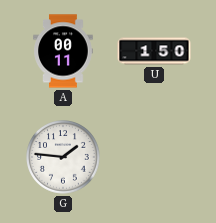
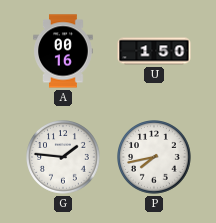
A: 00:11 -> 00:16 (63, 51)
P: none -> 7:43 (155, 158)
